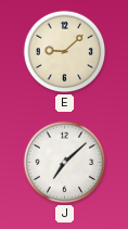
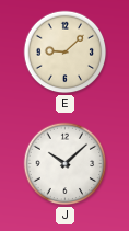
J: 7:08 -> 10:08 (66, 164)
